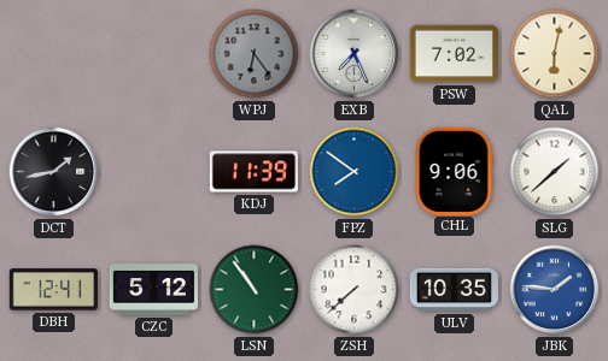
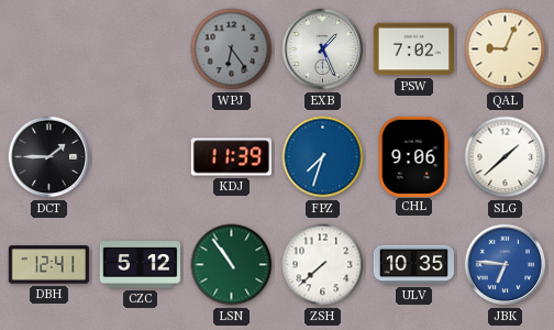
EXB: 7:26 -> 1:26 (323, 50)
QAL: 6:02 -> 9:04 (506, 50)
DCT: 1:43 -> 1:45 (49, 157)
FPZ: 7:51 -> 7:33 (323, 157)
JBK: 1:46 -> 6:46 (506, 265)
